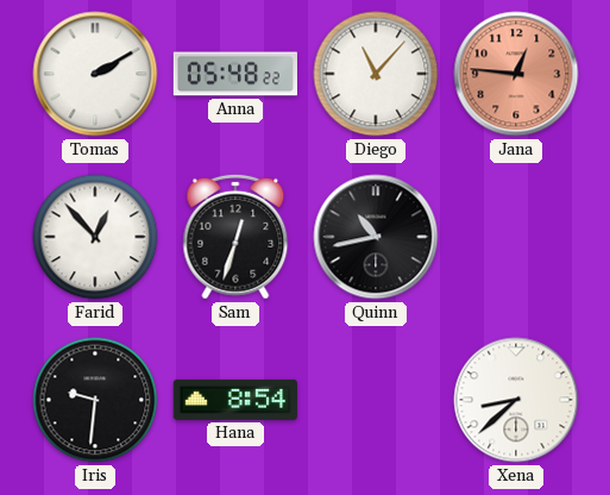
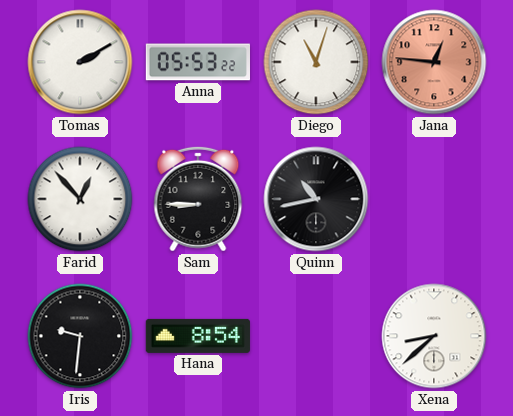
Anna: 05:48 -> 05:53 (197, 62)
Diego: 11:07 -> 11:03 (316, 62)
Sam: 12:33 -> 8:45 (198, 199)
